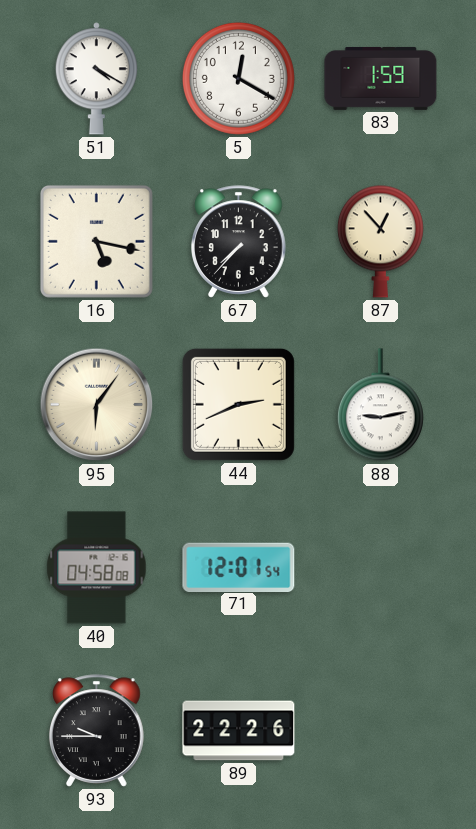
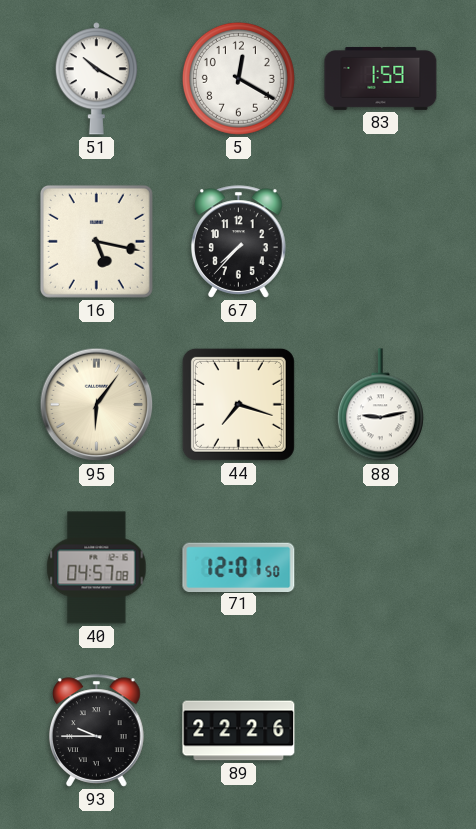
51: 4:20 -> 10:20 (96, 79)
87: 12:53 -> none (380, 241)
44: 2:41 -> 7:18 (238, 404)
40: 04:58 -> 04:57 (97, 568)
71: 12:01:54 -> 12:01:50 (239, 567)
